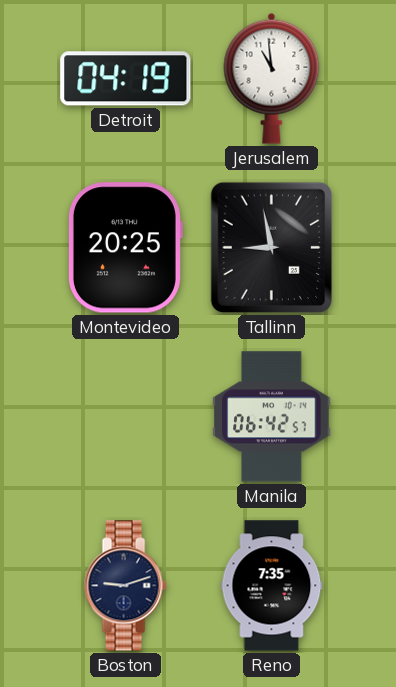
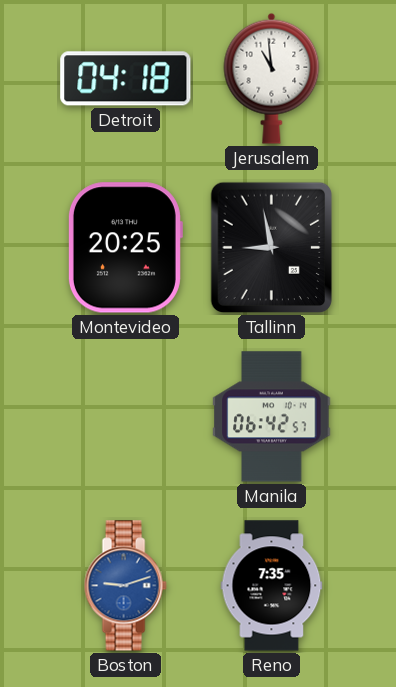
Detroit: 04:19 -> 04:18 (126, 79)
Boston dial: navy -> blue (125, 586)
